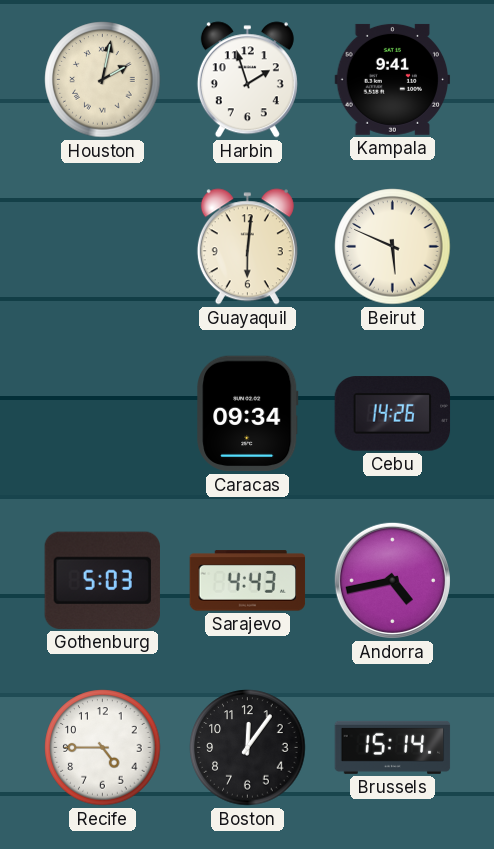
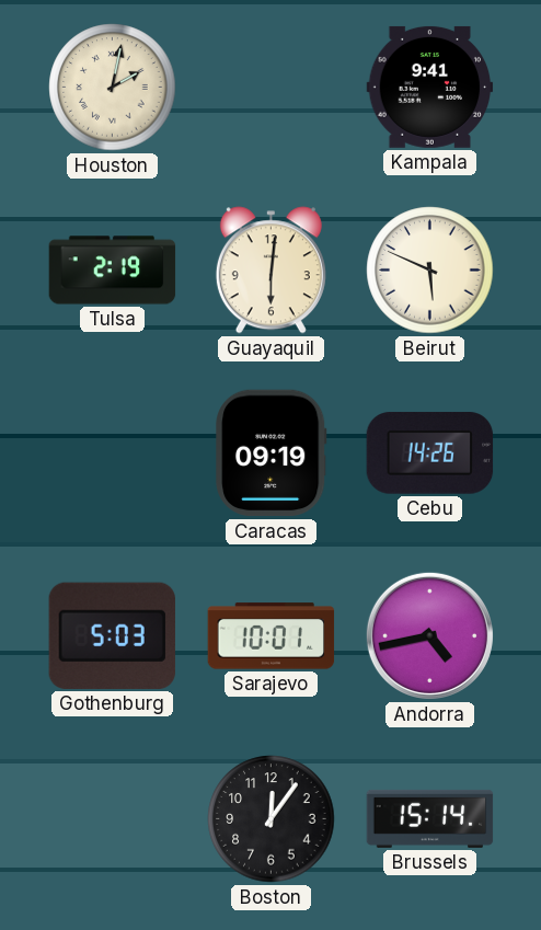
Harbin: 1:57 -> none (247, 80)
Tulsa: none -> 2:19 (113, 271)
Caracas: 09:34 -> 09:19 (272, 453)
Sarajevo: 4:43 -> 10:01 (272, 636)
Recife: 4:45 -> none (103, 748)
